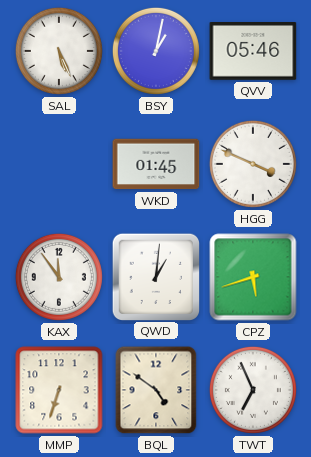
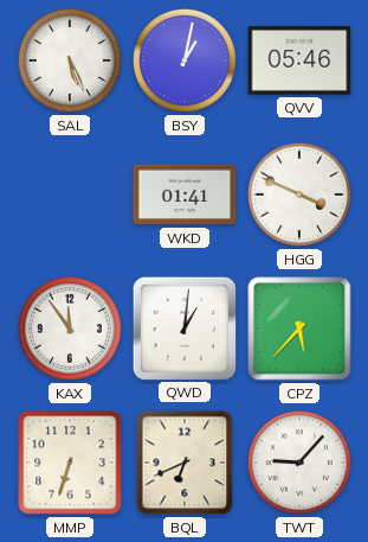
WKD: 01:45 -> 01:41 (185, 195)
CPZ: 5:42 -> 5:37 (299, 329)
BQL: 4:51 -> 6:41 (185, 463)
TWT: 6:56 -> 9:07 (299, 463)
